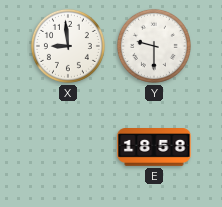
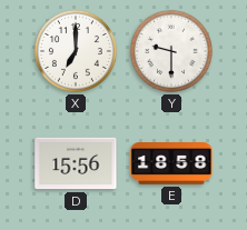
X: 8:59 -> 7:00 (76, 51)
D: none -> 15:56 (76, 163)
